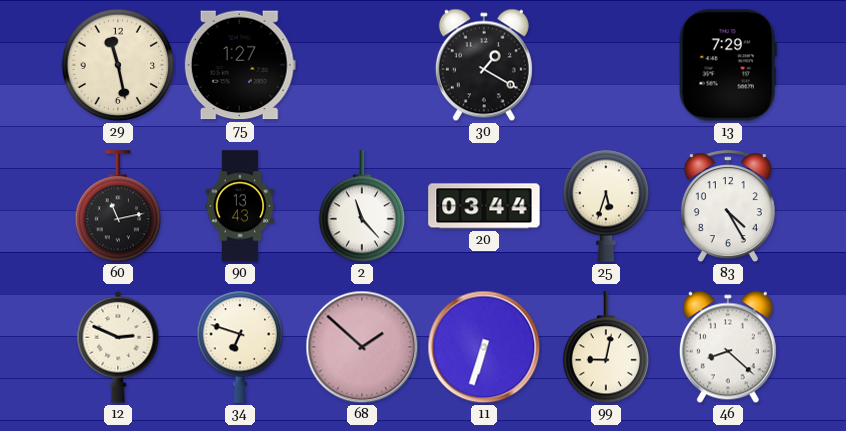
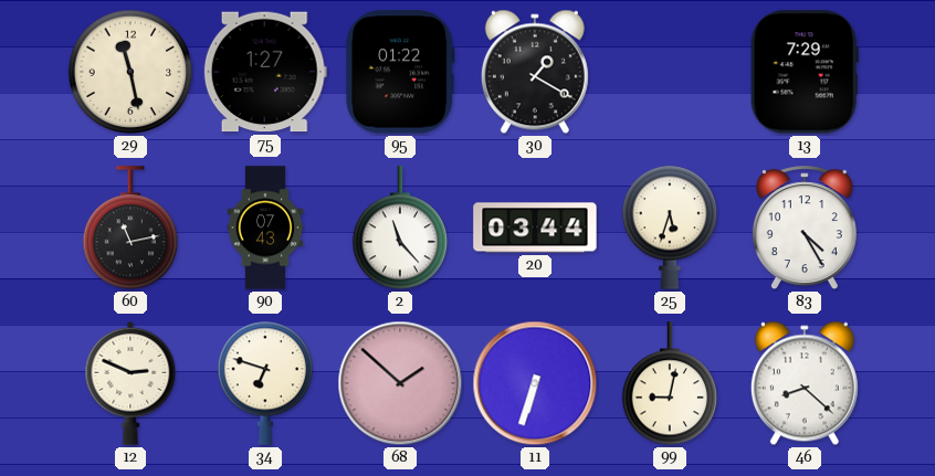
95: none -> 01:22 (400, 72)
90: 13:43 -> 07:43 (265, 228)
